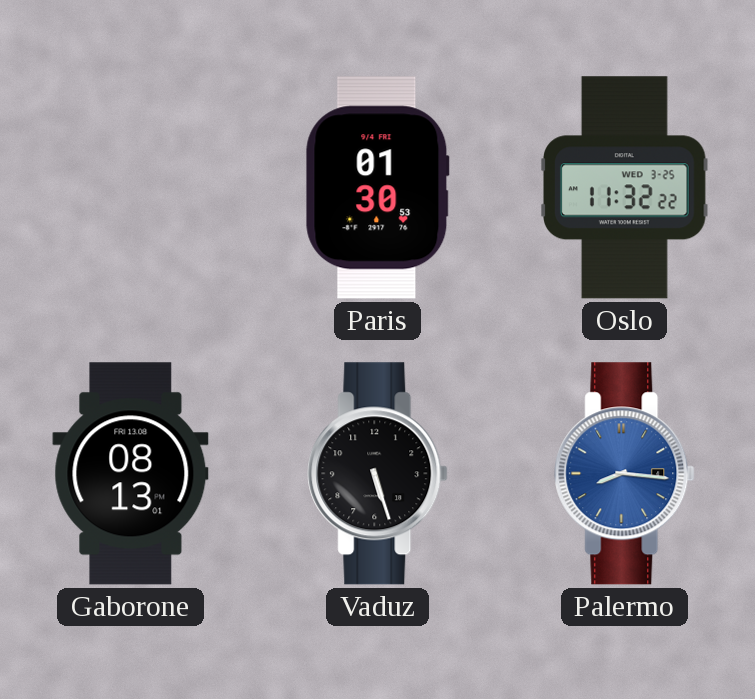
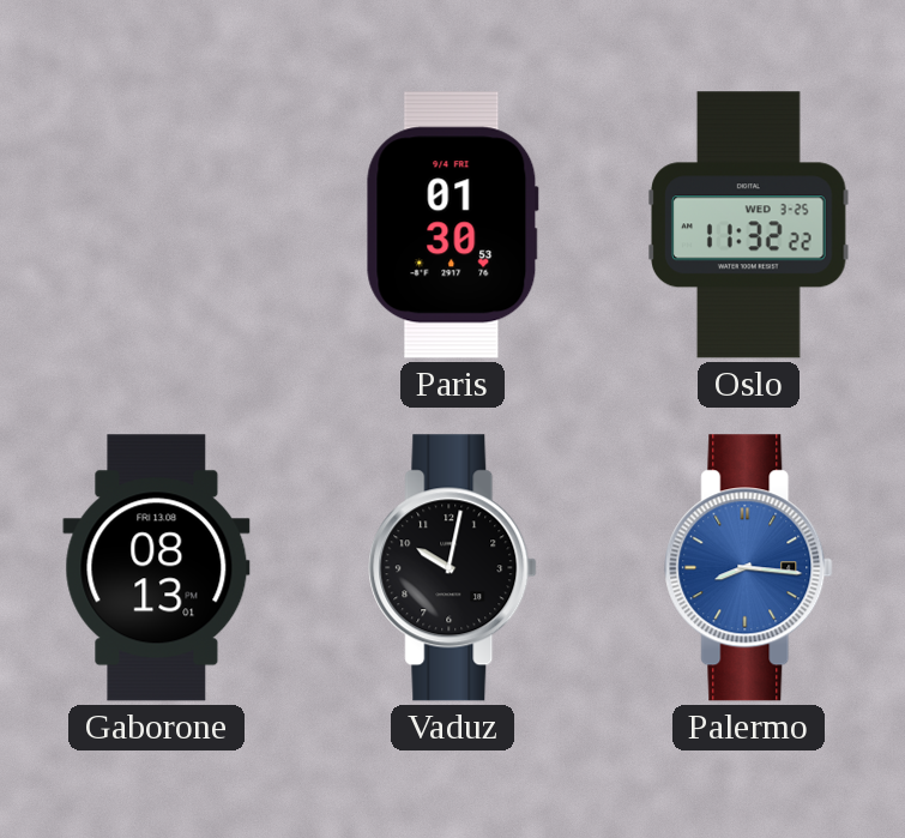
Vaduz: 5:27 -> 10:02 (453, 568)
